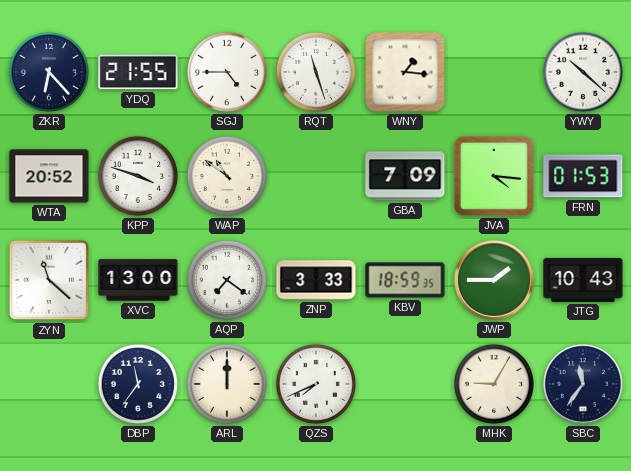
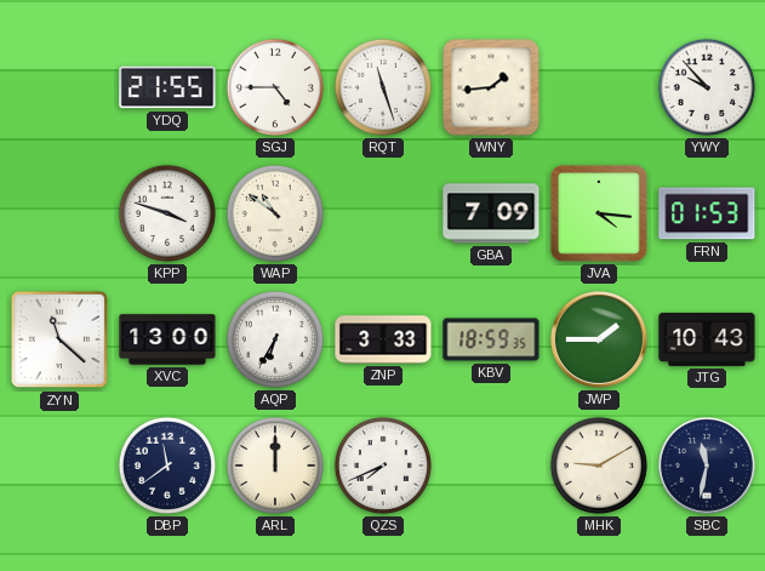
ZKR: 6:23 -> none (49, 72)
WNY: 1:16 -> 1:44 (491, 87)
YWY: 10:22 -> 9:53 (707, 87)
WTA: 20:52 -> none (49, 176)
AQP: 7:21 -> 6:35 (275, 339)
DBP: 11:36 -> 11:39 (167, 466)
MHK: 9:05 -> 9:10 (599, 466)
SBC: 11:36 -> 11:32 (707, 466)
